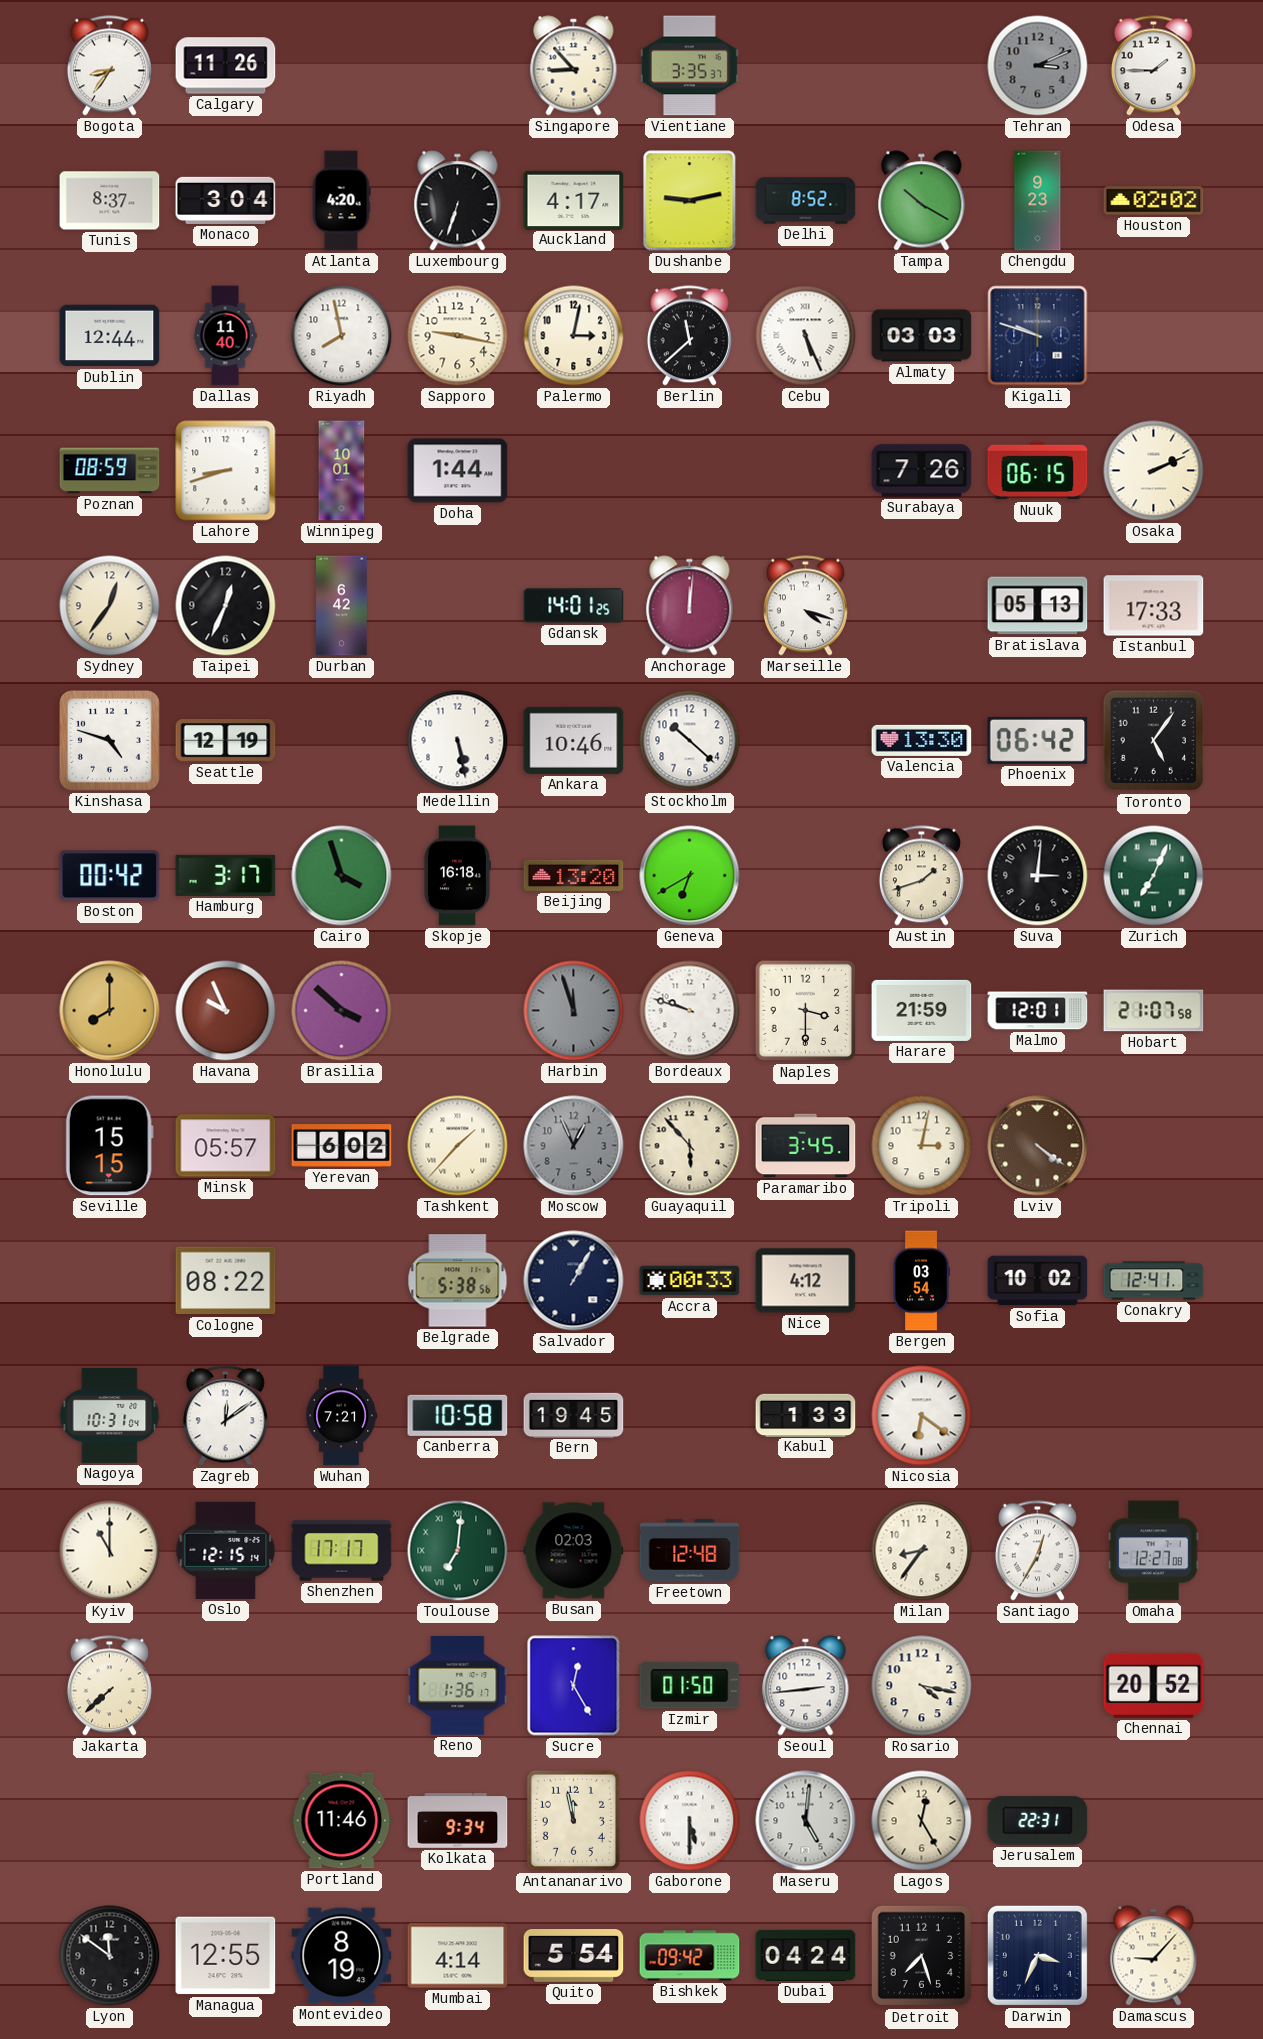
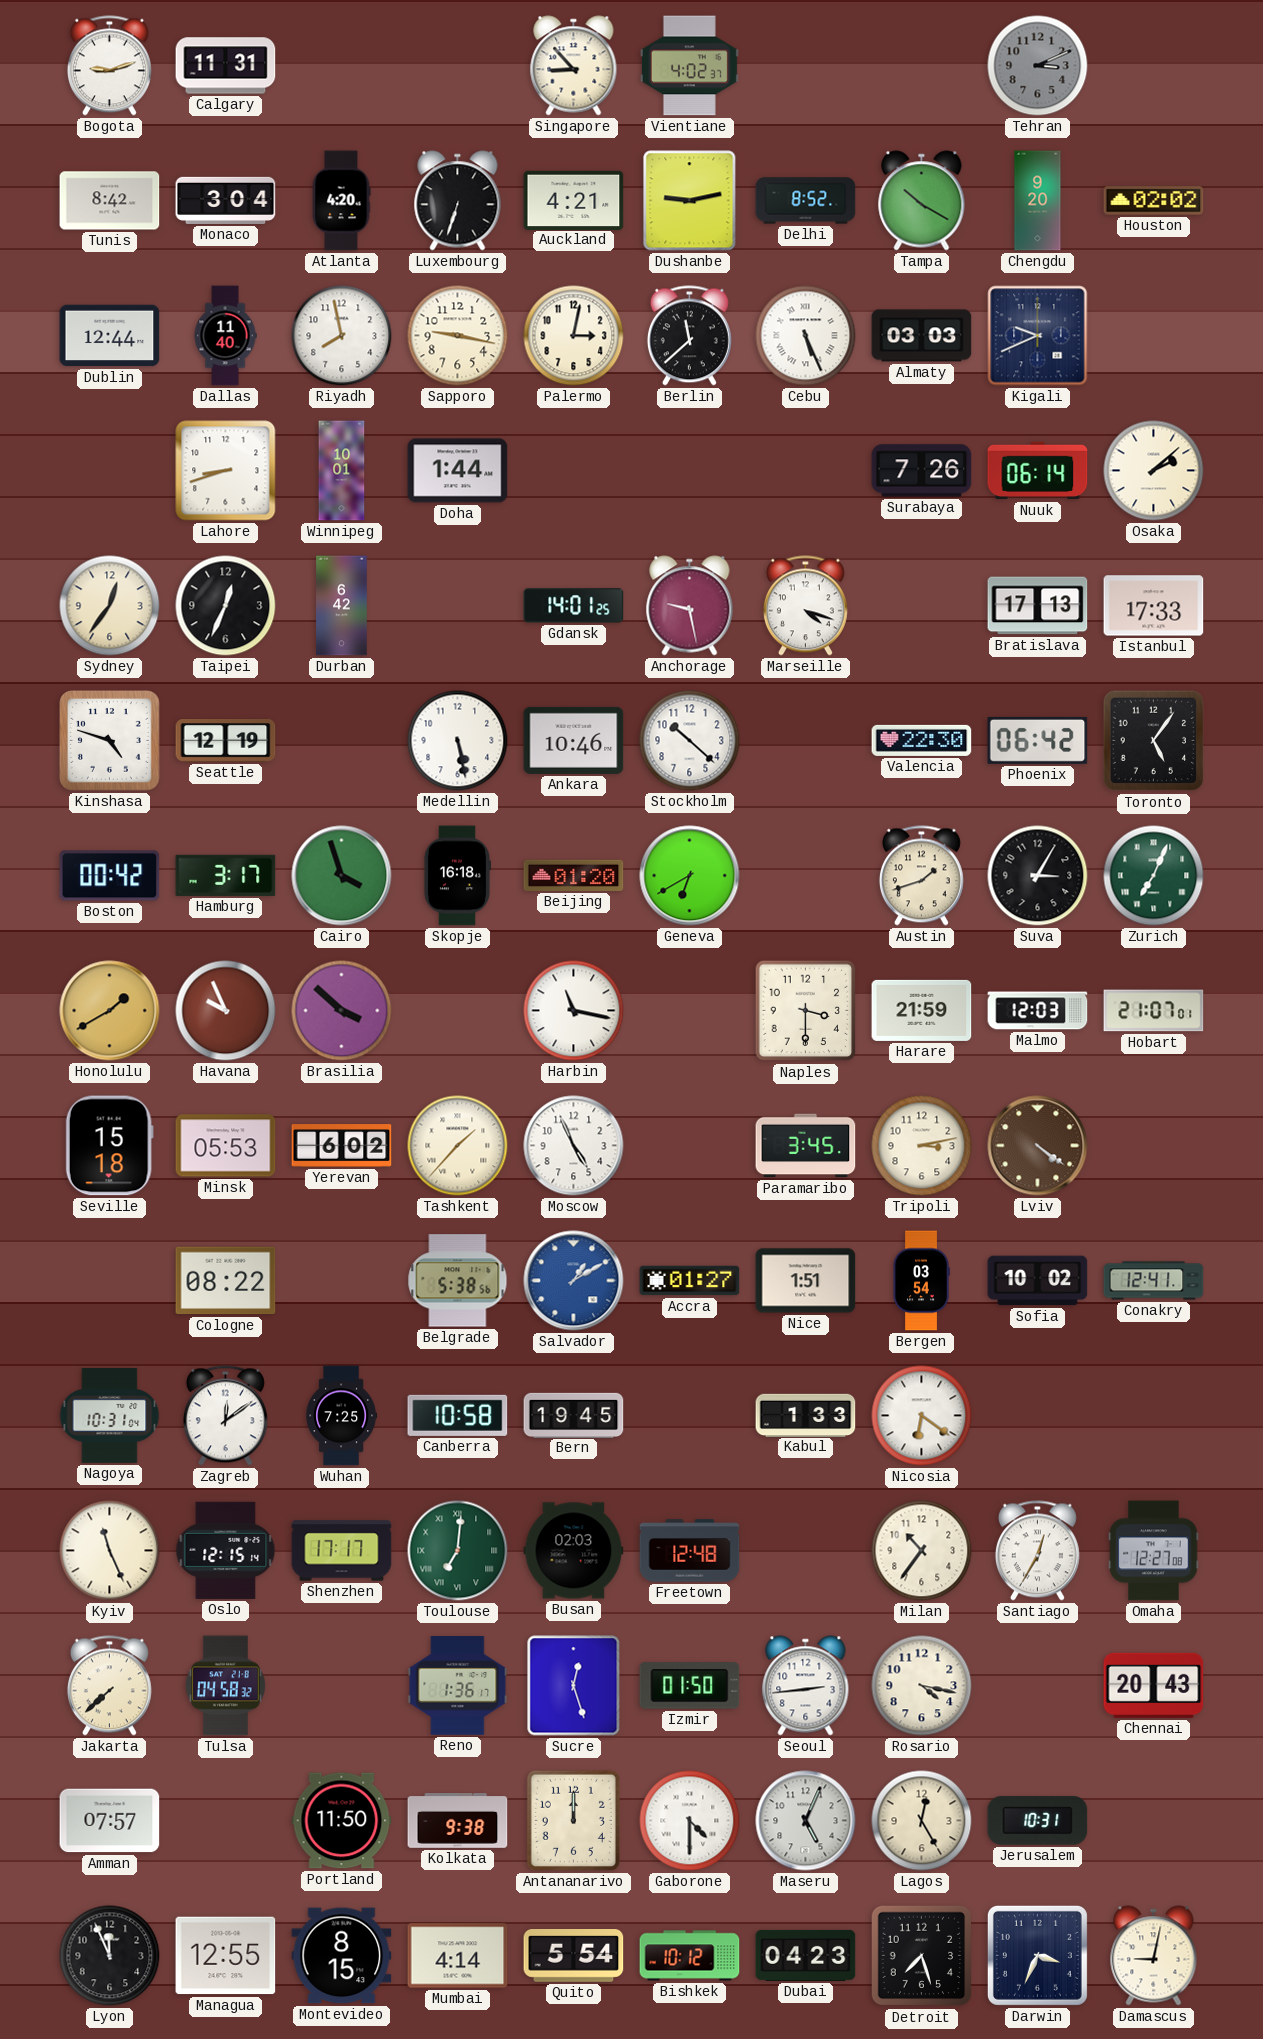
Bogota: 8:36 -> 9:12 (109, 66)
Calgary: 11:26 -> 11:31 (226, 66)
Vientiane: 3:35 -> 4:02 (689, 66)
Odesa: 1:45 -> none (1153, 66)
Tunis: 8:37 -> 8:42 (110, 201)
Auckland: 4:17 -> 4:21 (574, 200)
Chengdu: 9:23 -> 9:20 (1038, 201)
Kigali: 9:48 -> 9:41 (1038, 336)
Poznan: 08:59 -> none (110, 471)
Nuuk: 06:15 -> 06:14 (1038, 471)
Osaka: 2:11 -> 2:08 (1154, 471)
Anchorage: 12:01 -> 9:28 (690, 606)
Bratislava: 05:13 -> 17:13 (1038, 606)
Valencia: 13:30 -> 22:30 (922, 740)
Beijing: 13:20 -> 01:20 (574, 875)
Suva: 3:01 -> 3:05 (1038, 876)
Honolulu: 8:00 -> 1:40 (110, 1011)
Harbin: 11:57 -> 11:17 (574, 1011)
Harbin dial: grey -> white (574, 1011)
Bordeaux: 9:48 -> none (690, 1011)
Malmo: 12:01 -> 12:03 (1038, 1011)
Hobart: 21:07:58 -> 21:07:01 (1154, 1011)
Seville: 15:15 -> 15:18 (109, 1146)
Minsk: 05:57 -> 05:53 (226, 1146)
Moscow: 12:56 -> 4:56 (574, 1146)
Moscow dial: grey -> white (574, 1146)
Guayaquil: 5:53 -> none (690, 1146)
Tripoli: 3:02 -> 3:13 (922, 1146)
Salvador: 1:05 -> 1:10 (574, 1281)
Salvador dial: navy -> blue (574, 1281)
Accra: 00:33 -> 01:27 (690, 1281)
Nice: 4:12 -> 1:51 (806, 1281)
Wuhan: 7:21 -> 7:25 (342, 1416)
Kyiv: 11:00 -> 11:26 (110, 1551)
Milan: 8:36 -> 10:36 (922, 1551)
Tulsa: none -> 04:58 (225, 1686)
Sucre: 12:25 -> 12:27 (574, 1686)
Chennai: 20:52 -> 20:43 (1154, 1685)
Amman: none -> 07:57 (110, 1821)
Portland: 11:46 -> 11:50 (342, 1821)
Kolkata: 9:34 -> 9:38 (458, 1821)
Antananarivo: 11:58 -> 12:00 (573, 1820)
Gaborone: 5:30 -> 4:30 (690, 1821)
Maseru: 5:01 -> 5:04 (806, 1821)
Jerusalem: 22:31 -> 10:31 (1038, 1821)
Lyon: 11:51 -> 11:56 (110, 1956)
Montevideo: 8:19 -> 8:15 (342, 1956)
Bishkek: 09:42 -> 10:12 (690, 1956)
Dubai: 04:24 -> 04:23 (806, 1955)
Damascus: 9:07 -> 9:02 (1154, 1956)
